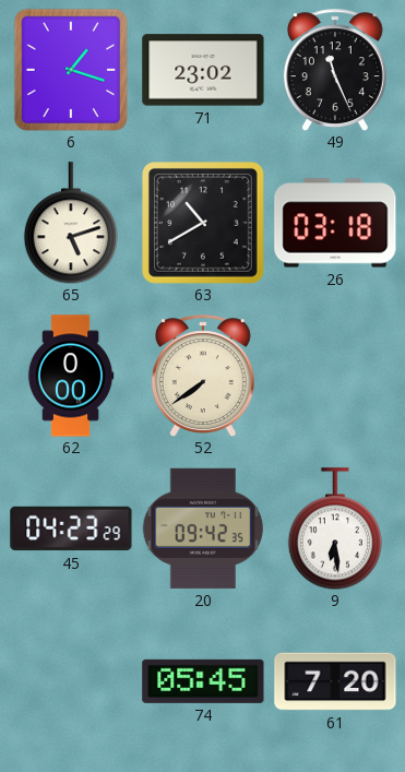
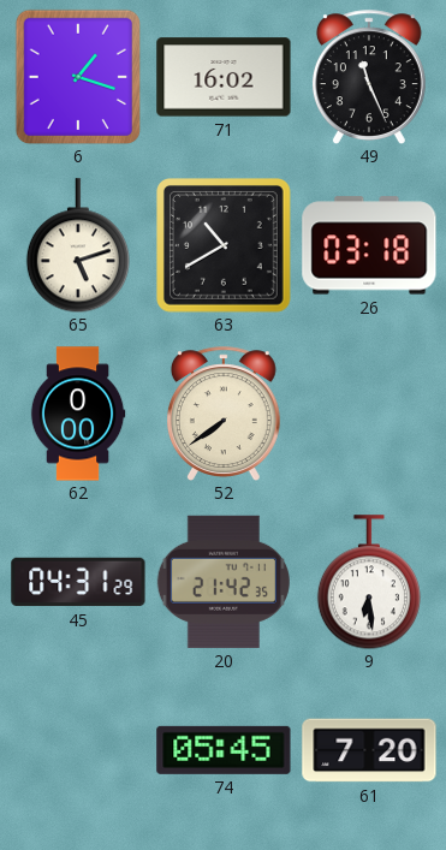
71: 23:02 -> 16:02 (224, 77)
45: 04:23 -> 04:31 (78, 582)
20: 09:42 -> 21:42 (224, 582)
